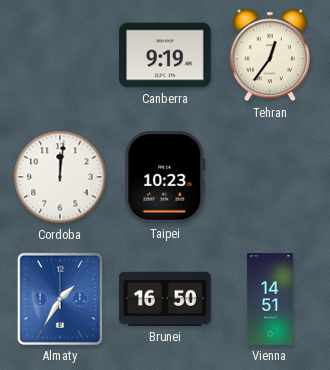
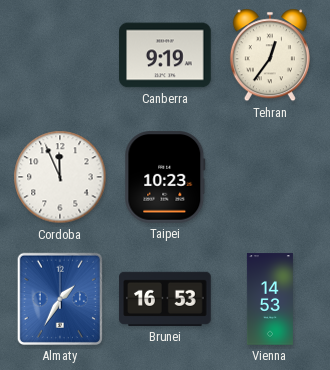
Cordoba: 12:01 -> 11:56 (60, 177)
Brunei: 16:50 -> 16:53 (165, 299)
Vienna: 14:51 -> 14:53 (270, 299)
